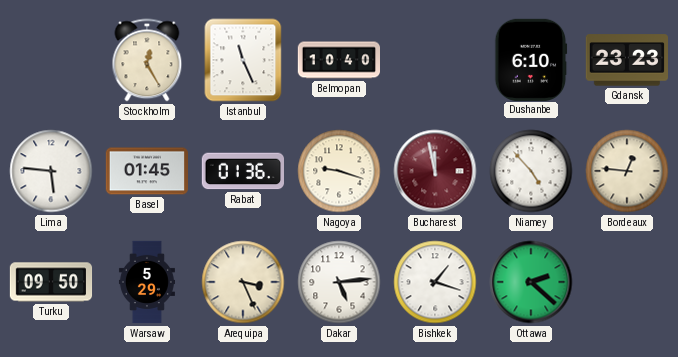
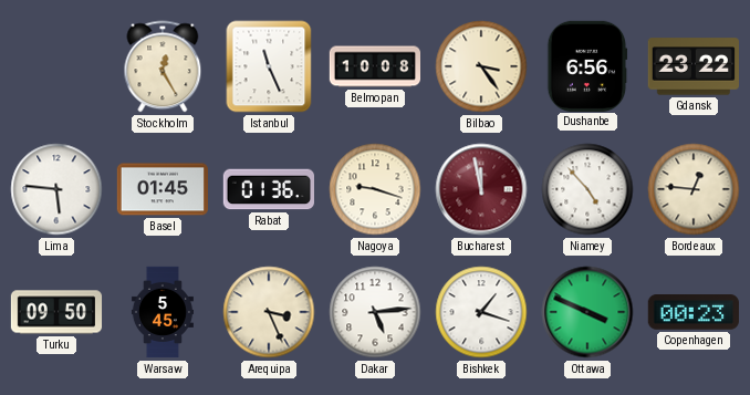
Belmopan: 10:40 -> 10:08 (374, 66)
Bilbao: none -> 3:24 (481, 66)
Dushanbe: 6:10 -> 6:56 (587, 65)
Gdansk: 23:23 -> 23:22 (692, 66)
Warsaw: 5:29 -> 5:45 (163, 312)
Ottawa: 2:22 -> 3:49 (587, 312)
Copenhagen: none -> 00:23 (692, 312)
